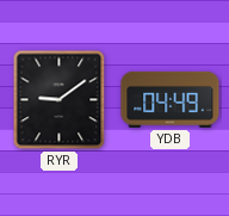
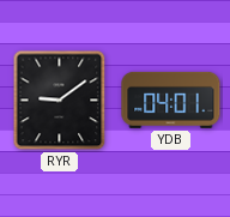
YDB: 04:49 -> 04:01 (171, 100)
